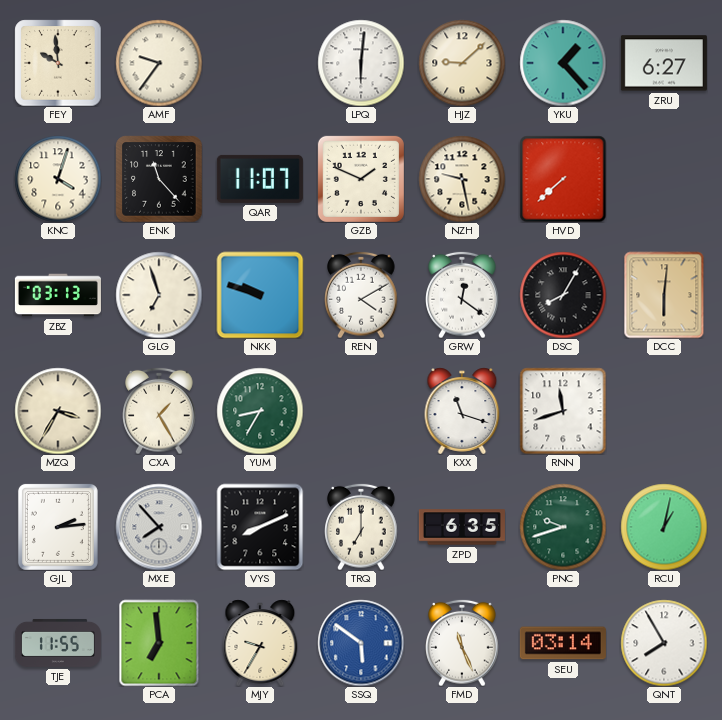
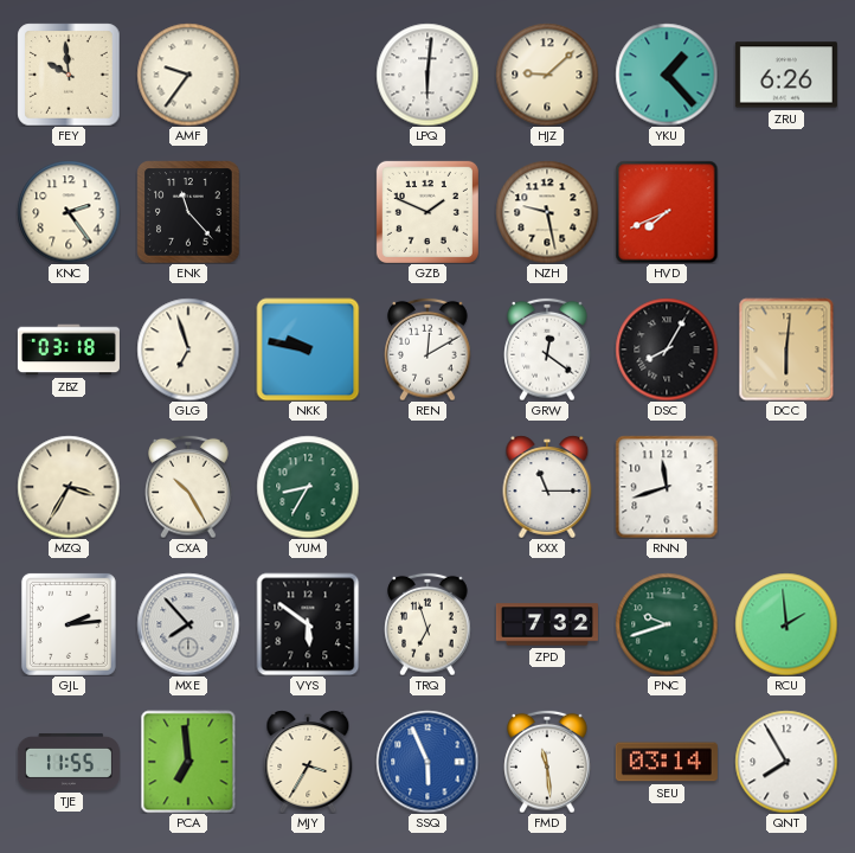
ZRU: 6:27 -> 6:26 (786, 75)
KNC: 4:03 -> 2:24 (69, 212)
QAR: 11:07 -> none (260, 179)
HVD: 7:38 -> 7:41 (667, 212)
ZBZ: 03:13 -> 03:18 (69, 349)
NKK: 9:48 -> 9:47 (308, 349)
REN: 4:10 -> 12:10 (427, 349)
CXA: 1:25 -> 10:25 (188, 487)
KXX: 11:18 -> 11:15 (547, 487)
VYS: 8:11 -> 5:51 (308, 624)
TRQ: 7:00 -> 6:57 (427, 624)
ZPD: 6:35 -> 7:32 (547, 624)
RCU: 1:02 -> 1:59 (786, 624)
MJY: 9:35 -> 3:35 (308, 762)
SSQ: 5:51 -> 5:56 (427, 762)
FMD: 11:26 -> 11:29 (547, 762)
